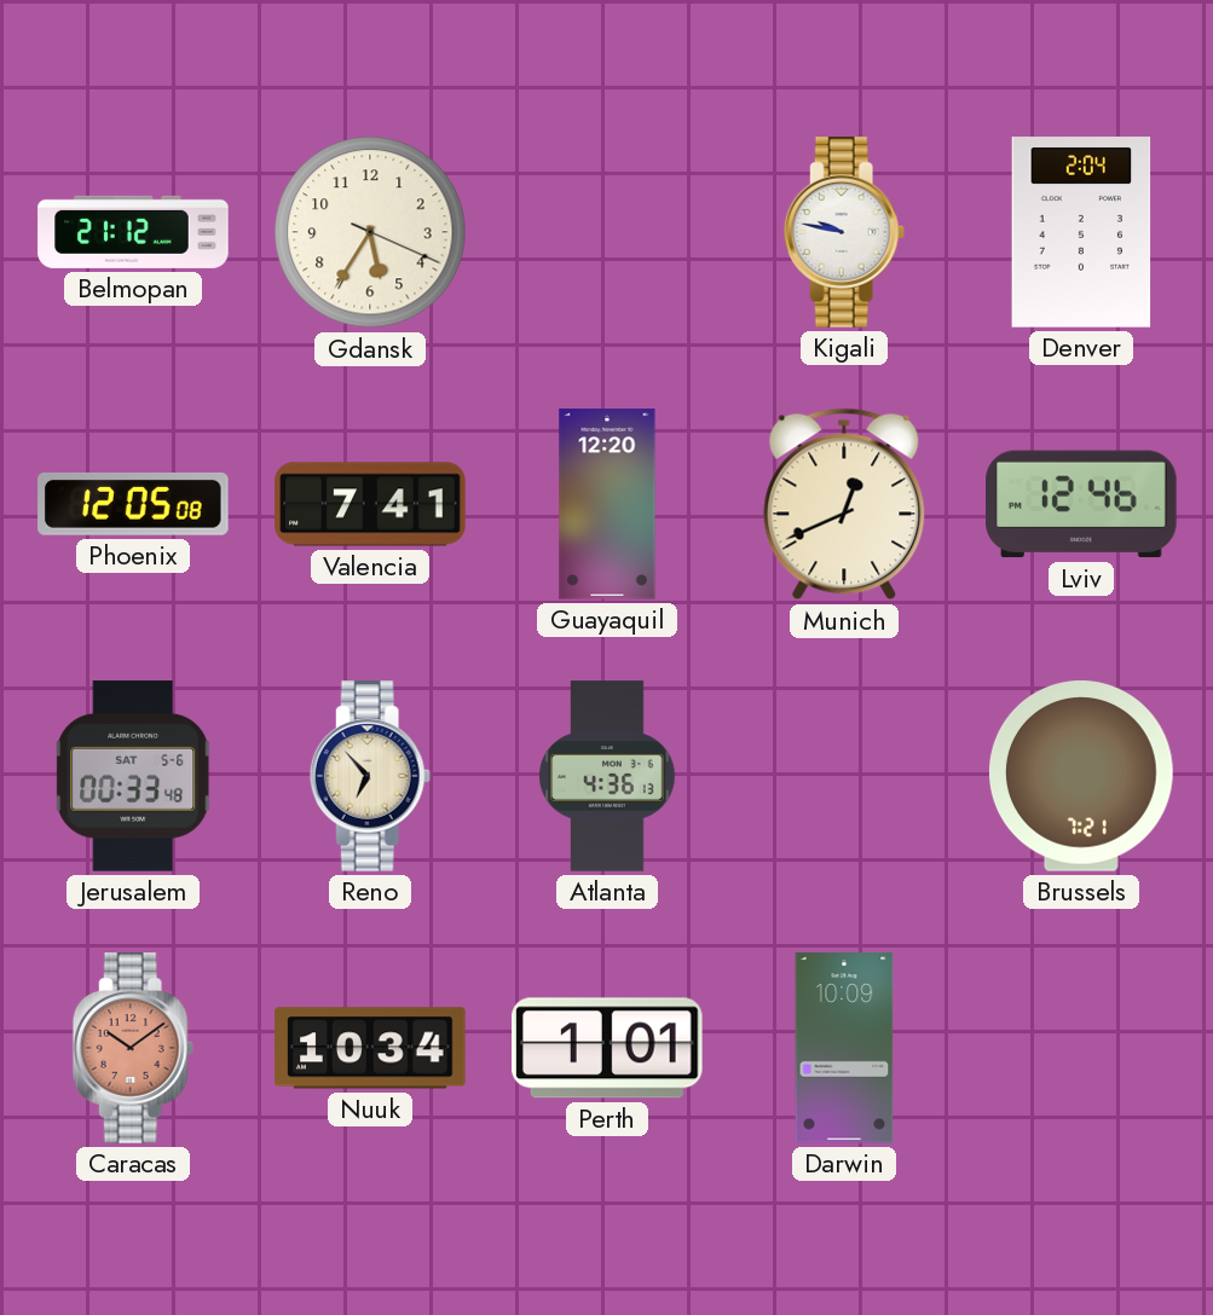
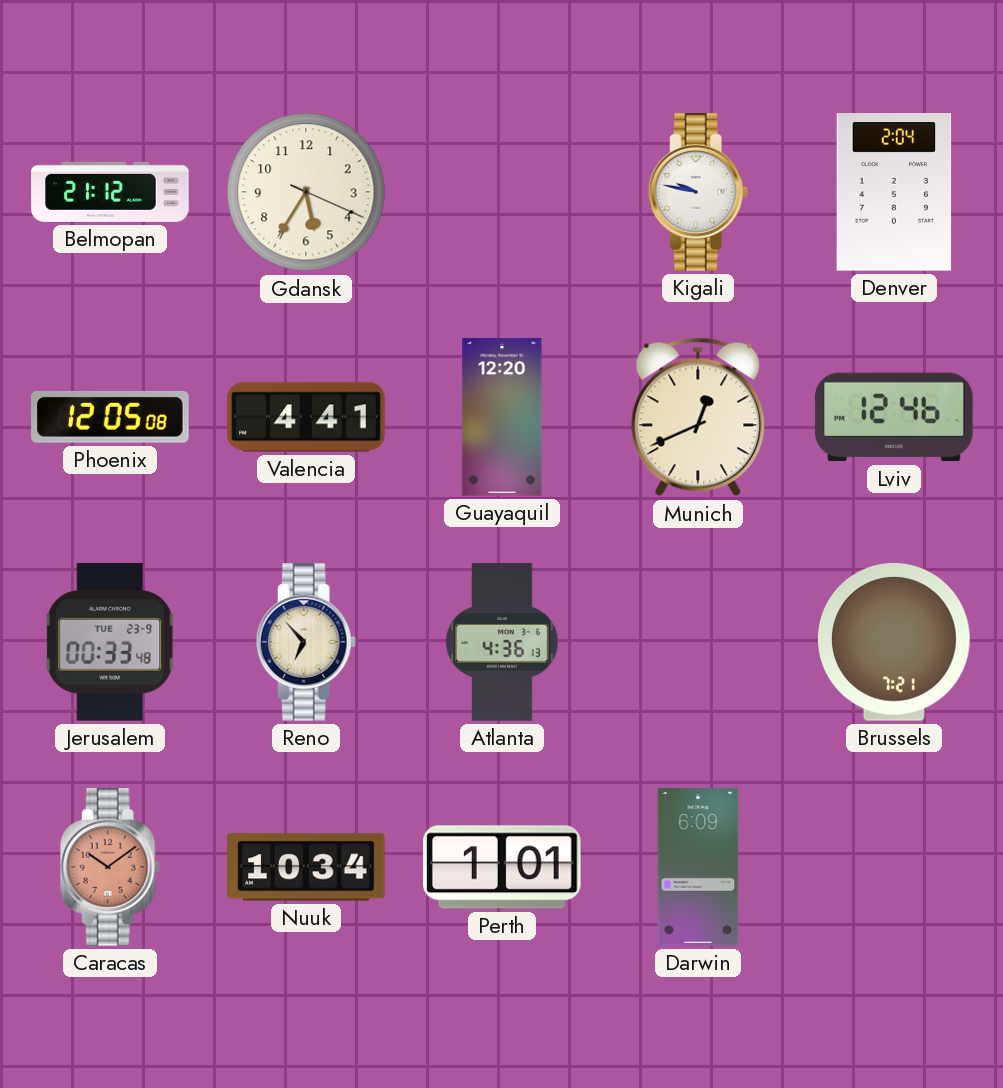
Valencia: 7:41 -> 4:41 (306, 417)
Jerusalem date: SAT 5-6 -> TUE 23-9 (110, 642)
Darwin: 10:09 -> 6:09 (698, 867)
